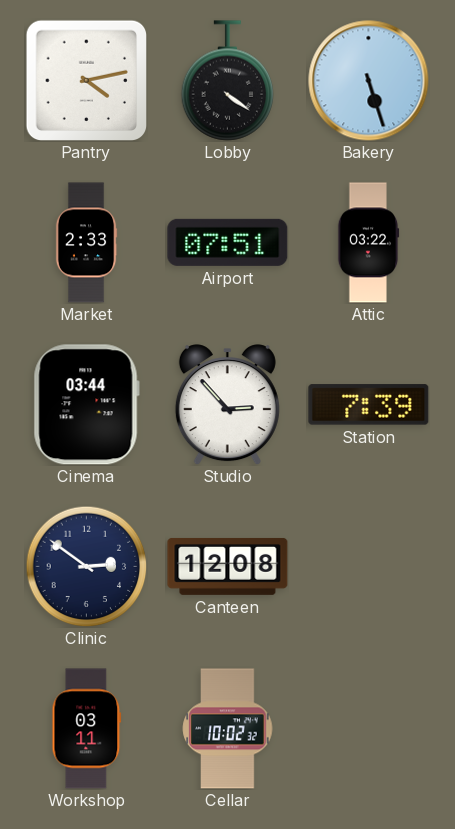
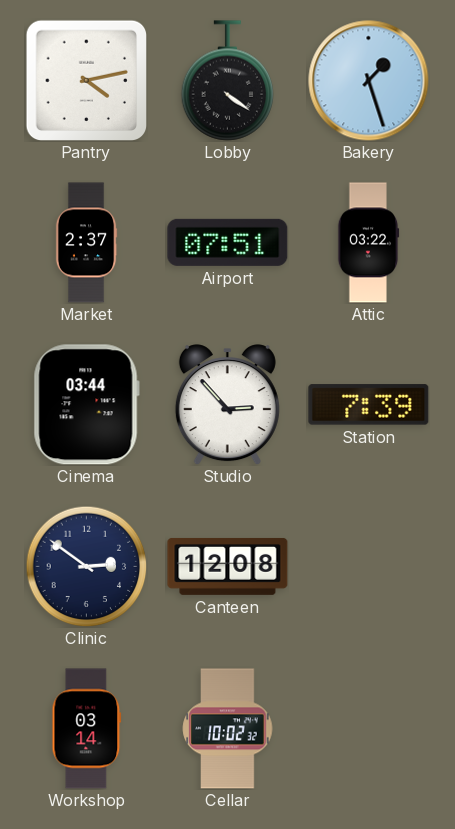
Bakery: 5:27 -> 1:27 (369, 81)
Market: 2:33 -> 2:37 (86, 243)
Workshop: 03:11 -> 03:14 (87, 729)
